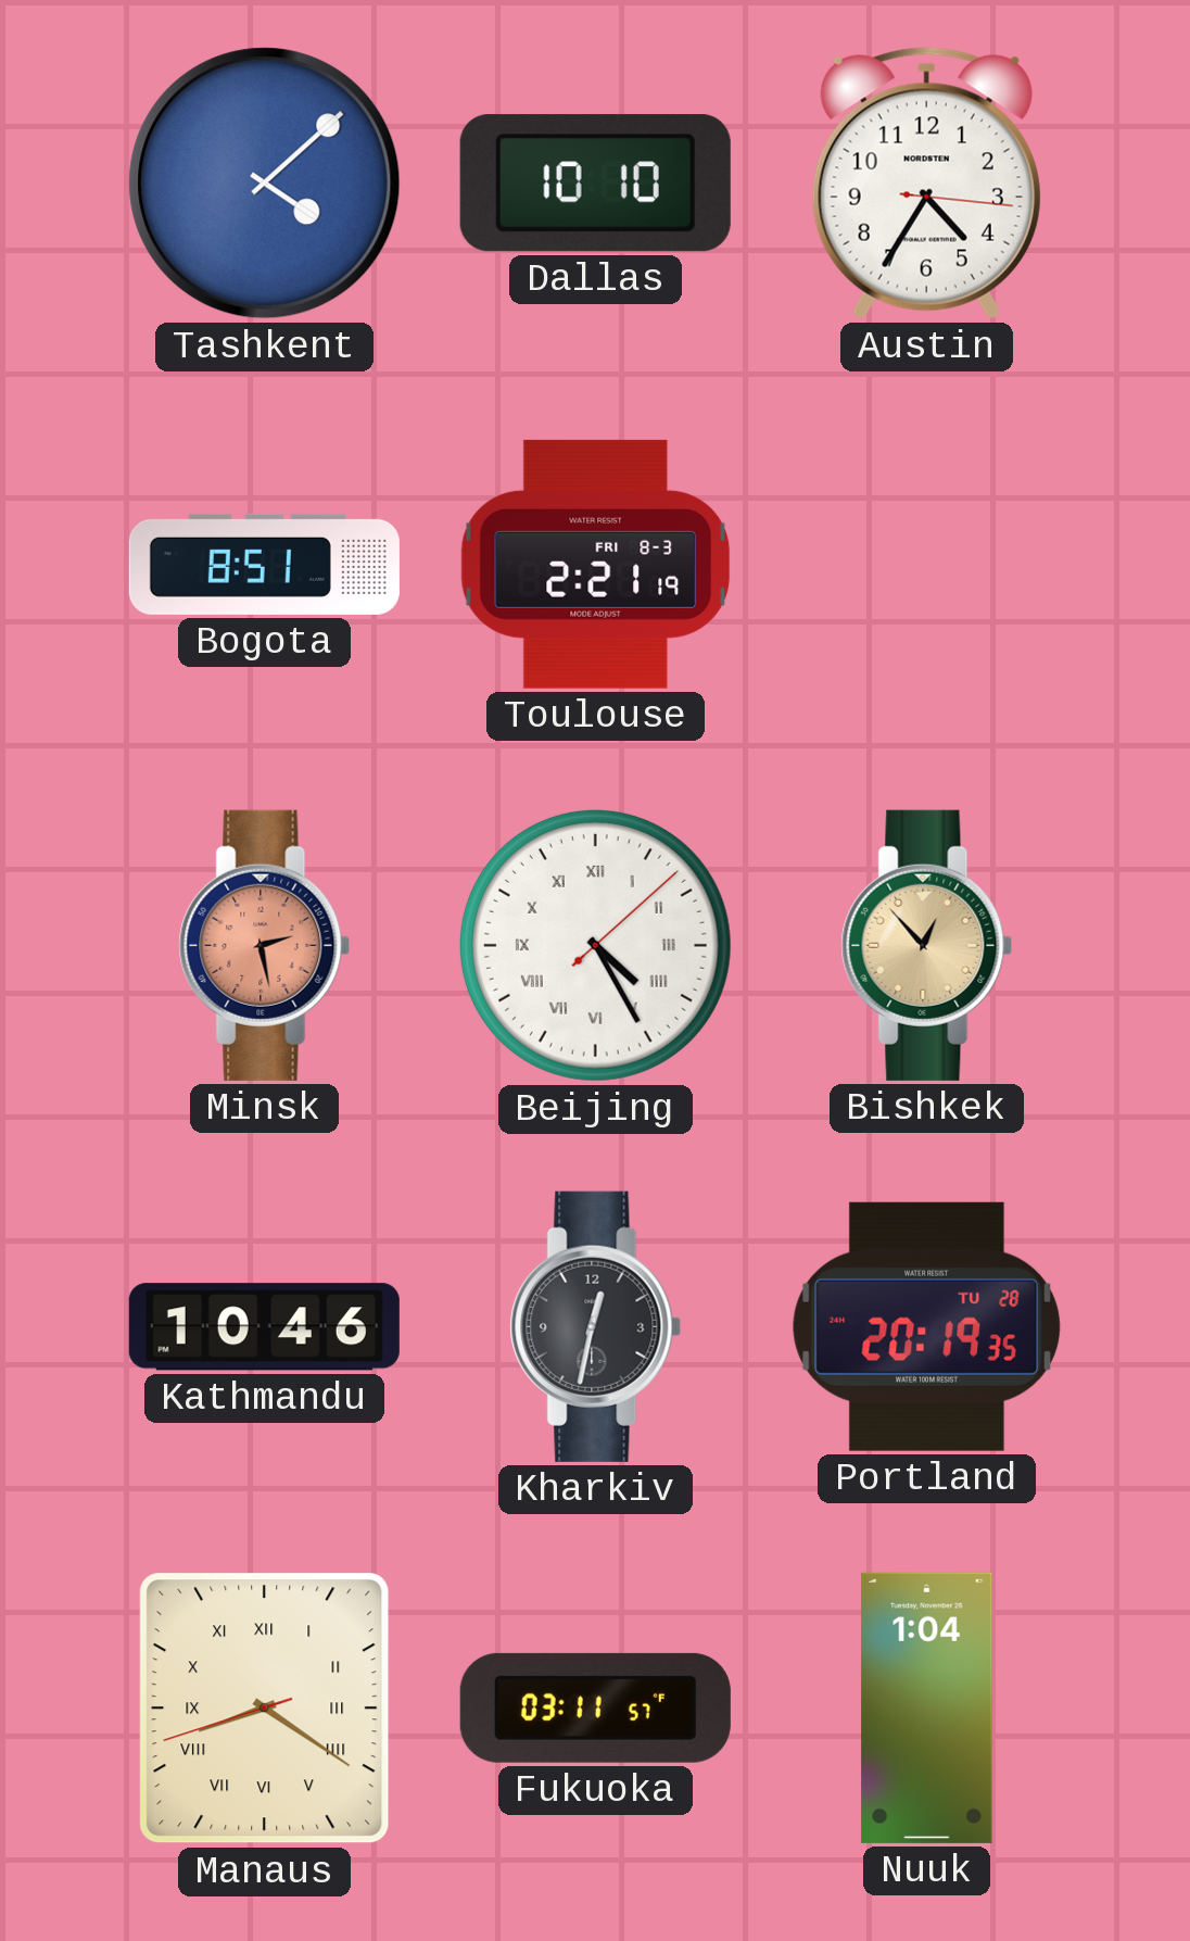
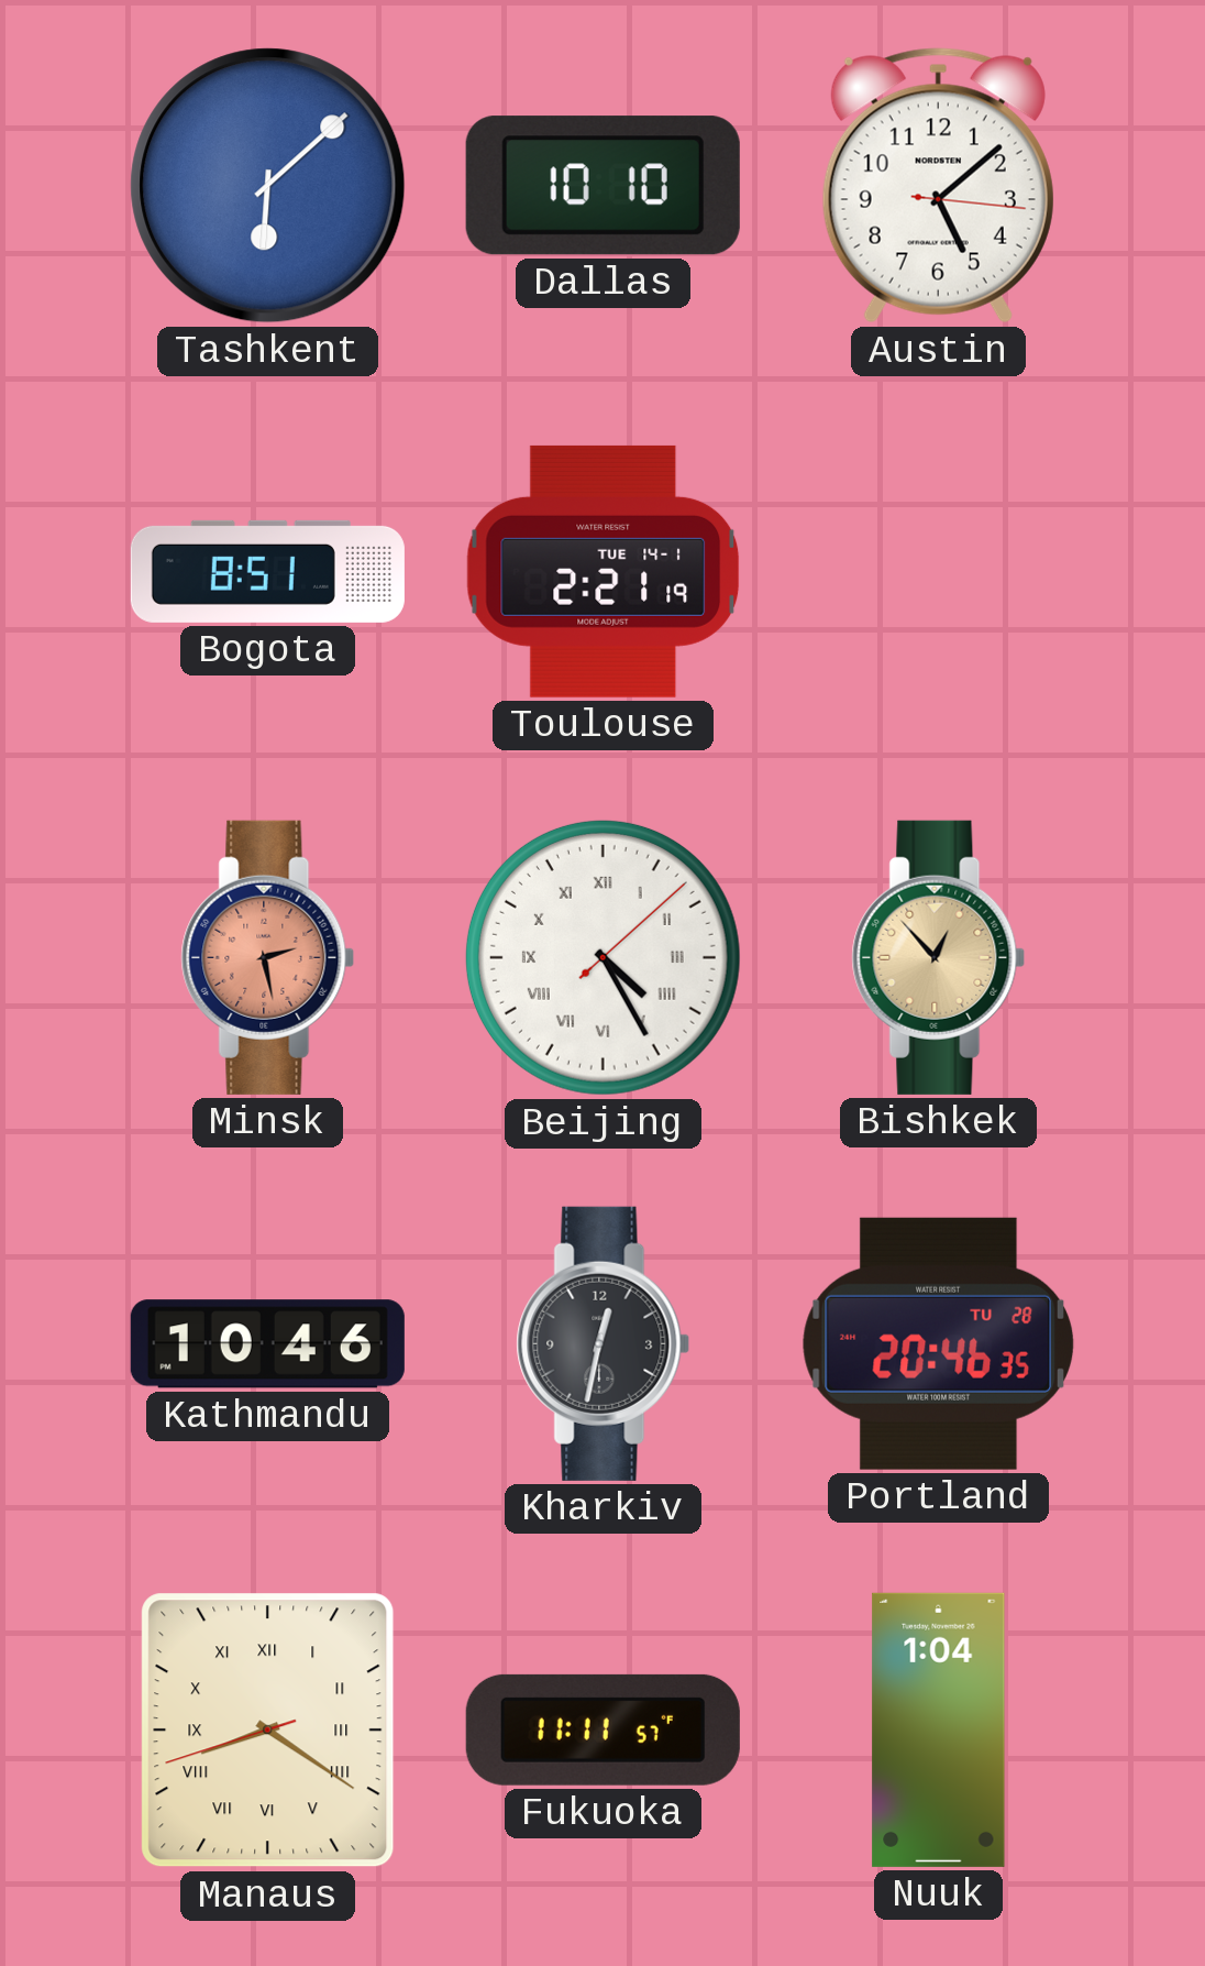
Tashkent: 4:08 -> 6:08 (268, 186)
Austin: 4:35 -> 5:08 (938, 186)
Toulouse date: FRI 8-3 -> TUE 14-1 (604, 571)
Portland: 20:19 -> 20:46 (938, 1343)
Fukuoka: 03:11 -> 11:11 (602, 1729)
